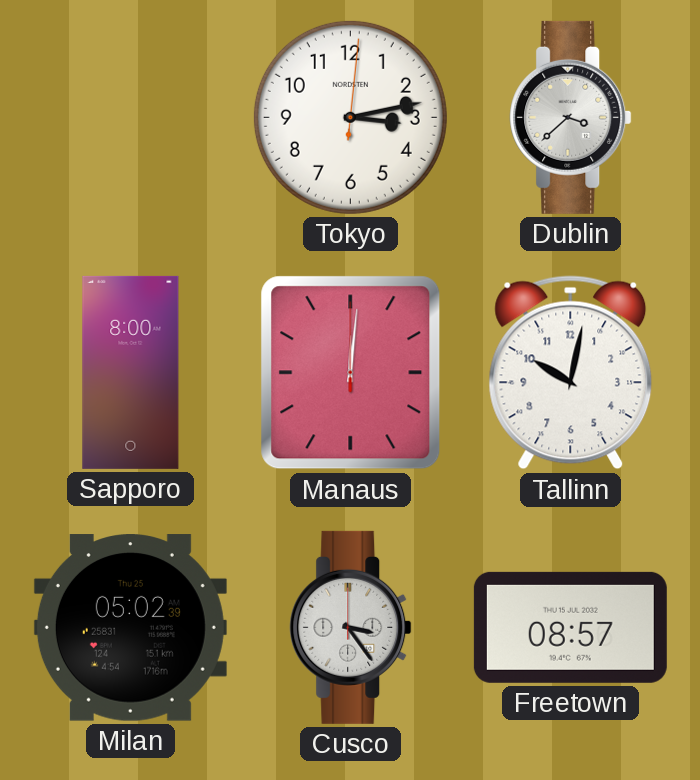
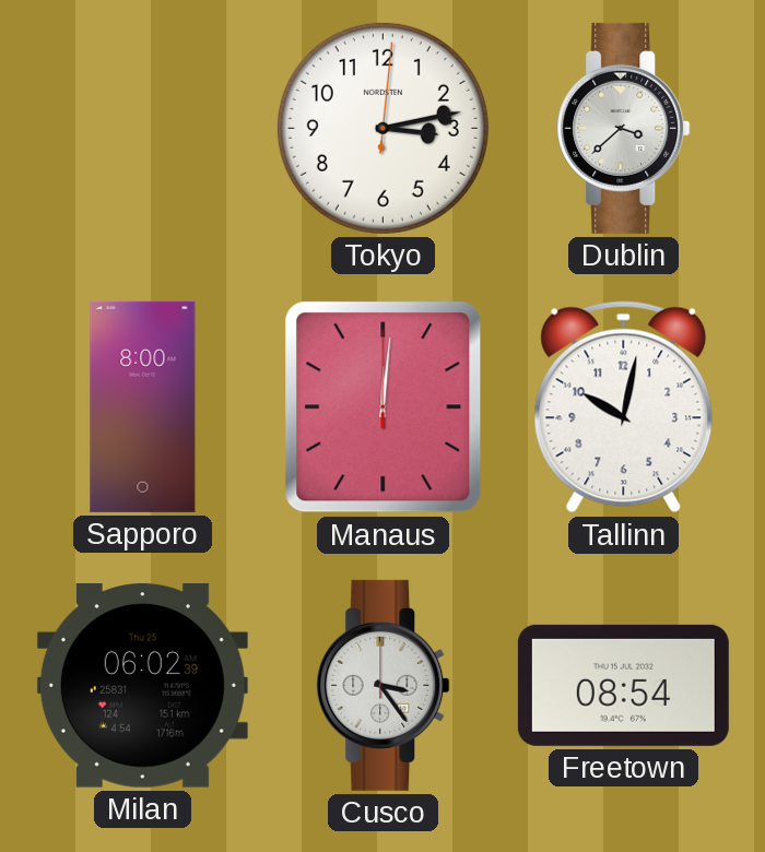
Milan: 05:02 -> 06:02 (142, 686)
Freetown: 08:57 -> 08:54 (623, 685)
